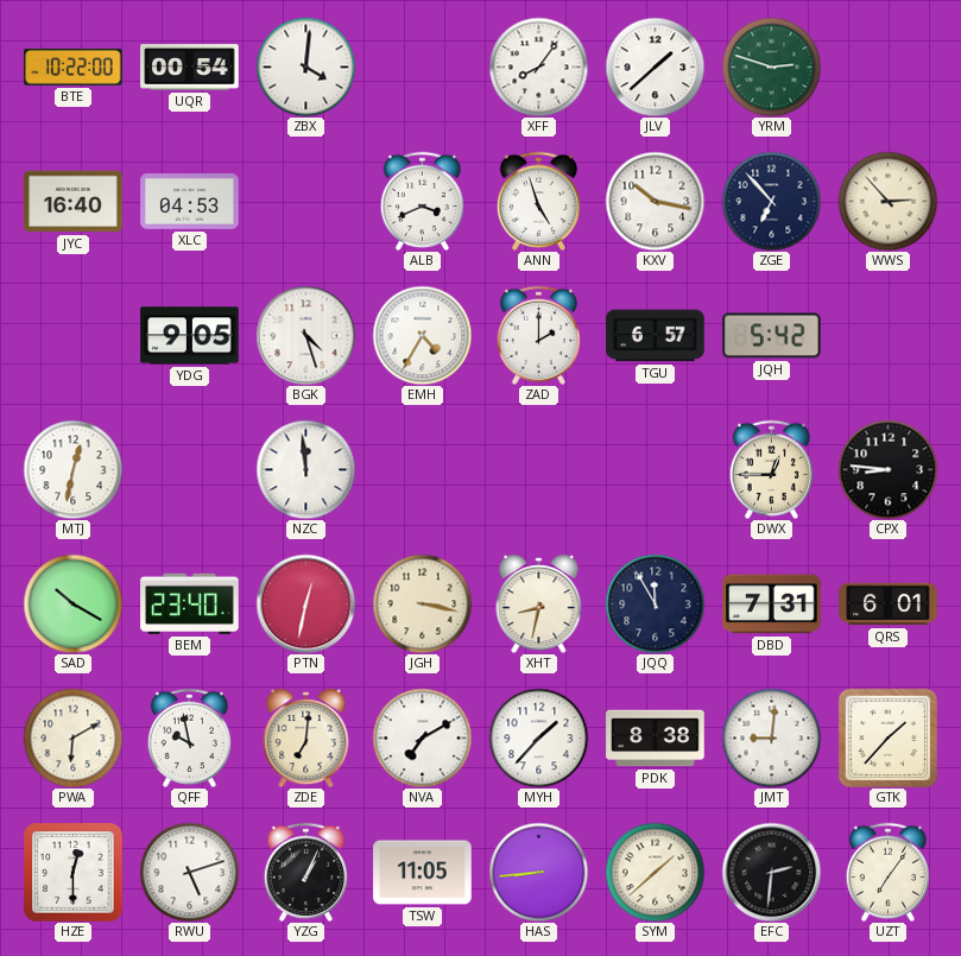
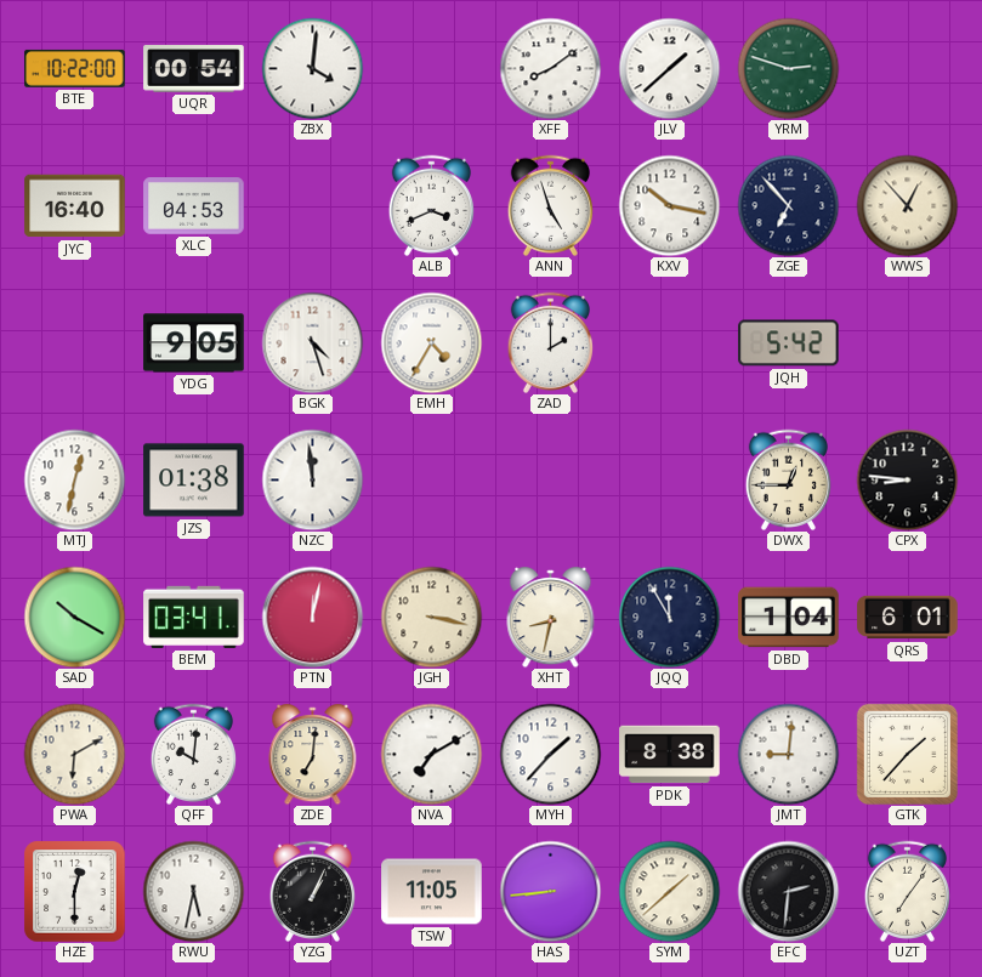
XFF: 8:06 -> 8:09 (550, 68)
WWS: 2:53 -> 12:53 (907, 205)
TGU: 6:57 -> none (656, 336)
JZS: none -> 01:38 (194, 481)
BEM: 23:40 -> 03:41 (194, 617)
PTN: 12:32 -> 12:02 (312, 617)
DBD: 7:31 -> 1:04 (789, 618)
QFF: 9:58 -> 10:01 (193, 754)
RWU: 5:12 -> 5:32 (193, 891)
